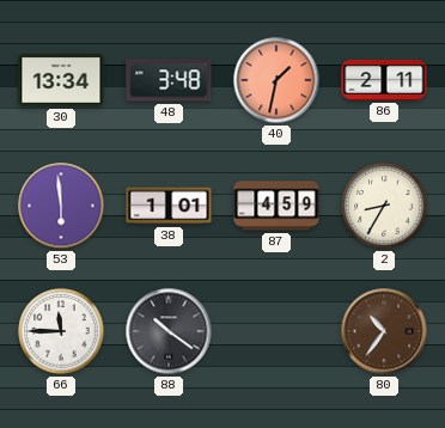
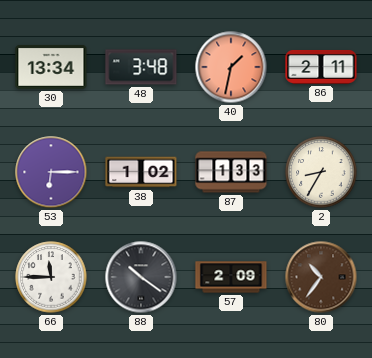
53: 5:59 -> 6:15 (51, 172)
38: 1:01 -> 1:02 (141, 172)
87: 4:59 -> 1:33 (231, 172)
57: none -> 2:09 (231, 277)
